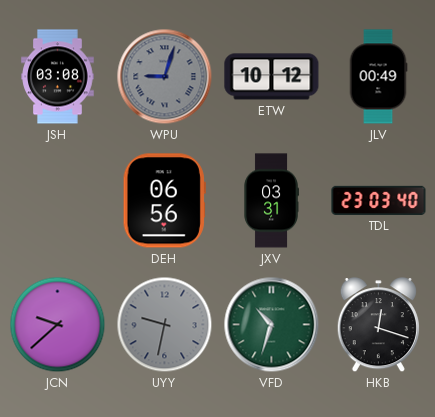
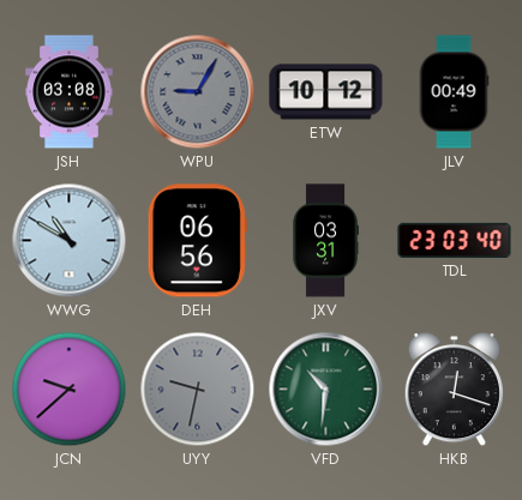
WPU: 9:03 -> 9:05 (198, 92)
WWG: none -> 10:50 (70, 241)
VFD: 10:33 -> 10:31 (326, 390)
